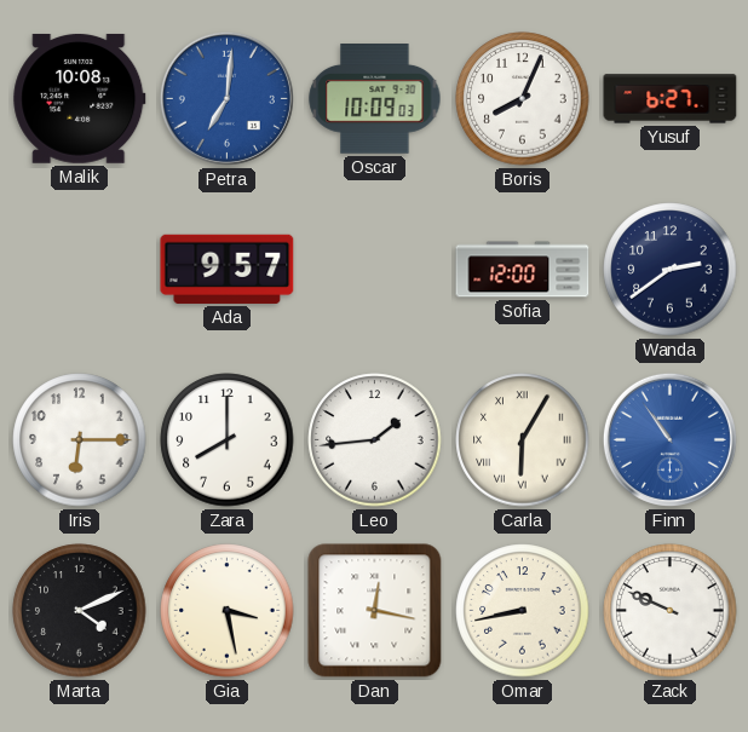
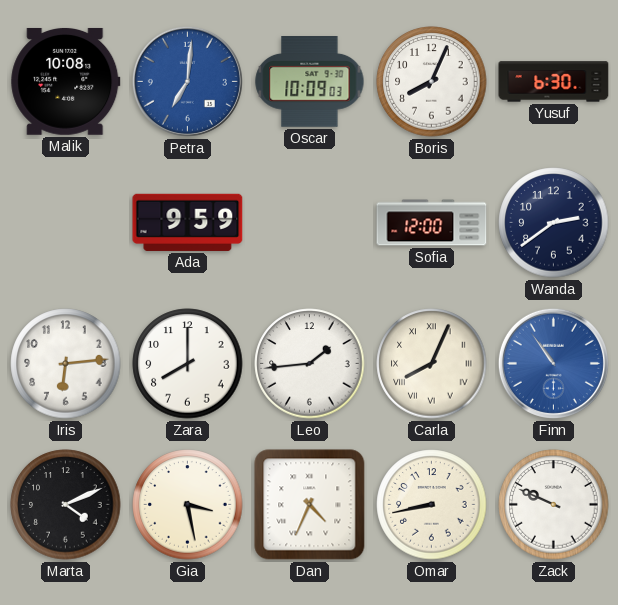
Yusuf: 6:27 -> 6:30 (554, 82)
Ada: 9:57 -> 9:59 (188, 222)
Iris: 6:15 -> 6:14 (66, 364)
Carla: 6:05 -> 8:04 (432, 364)
Dan: 12:17 -> 4:34 (310, 505)
